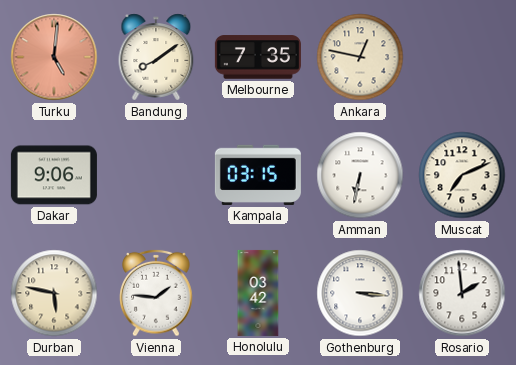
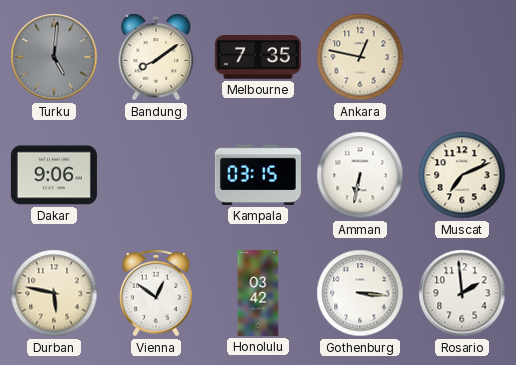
Turku dial: salmon -> grey (54, 57)
Vienna: 1:46 -> 12:51 (156, 293)
